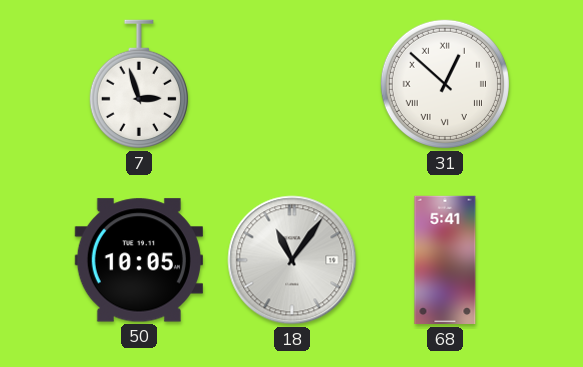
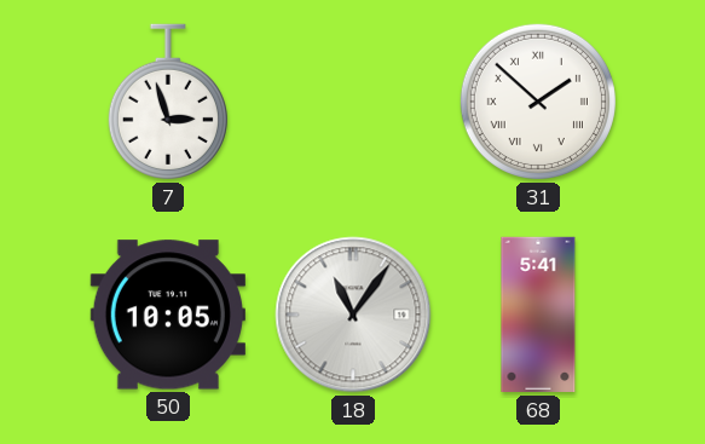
31: 12:52 -> 1:52 (538, 102)
